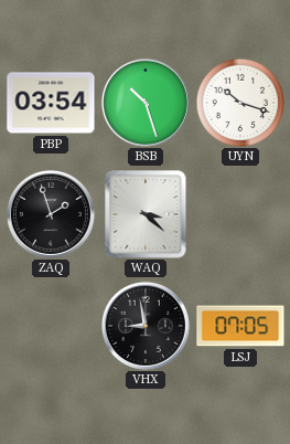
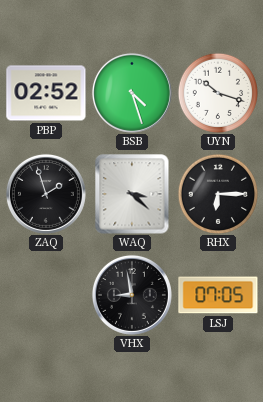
PBP: 03:54 -> 02:52 (46, 93)
BSB: 10:27 -> 4:27 (132, 93)
RHX: none -> 6:15 (217, 193)
